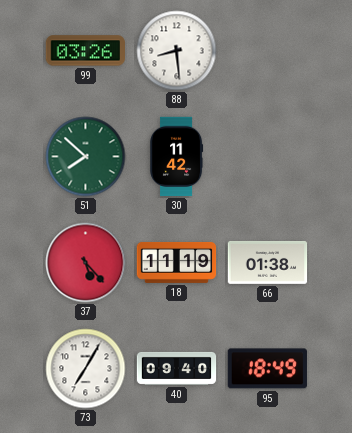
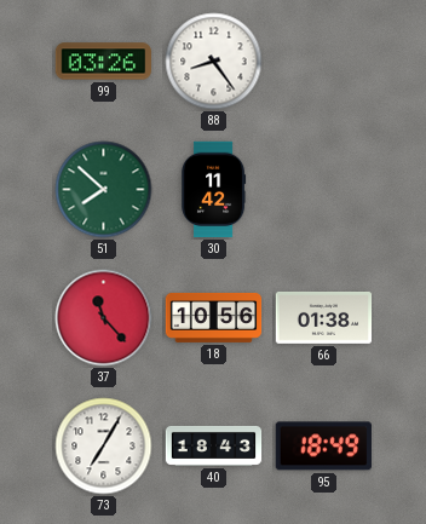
88: 8:29 -> 8:24 (214, 62)
37: 5:23 -> 11:23 (104, 318)
18: 11:19 -> 10:56 (214, 317)
40: 09:40 -> 18:43 (214, 445)
